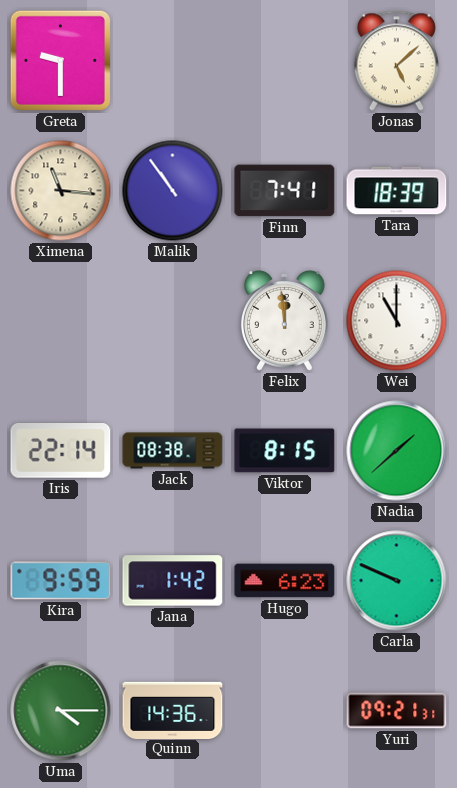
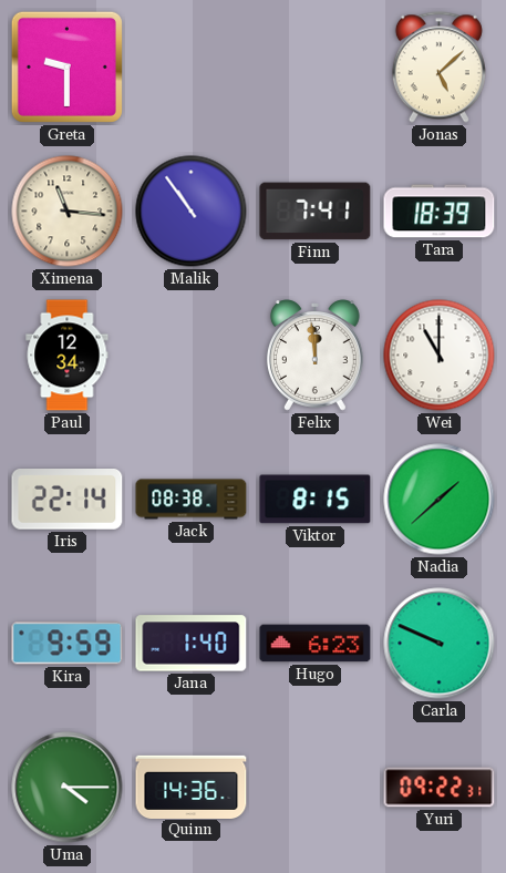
Paul: none -> 12:34 (68, 356)
Jana: 1:42 -> 1:40 (192, 644)
Yuri: 09:21 -> 09:22 (440, 788)
